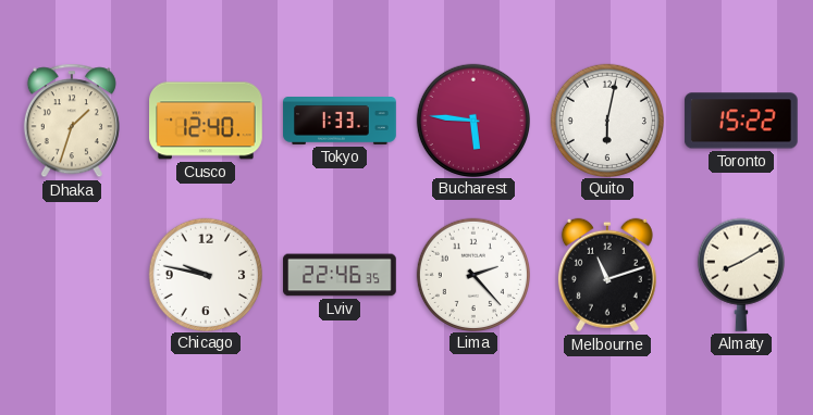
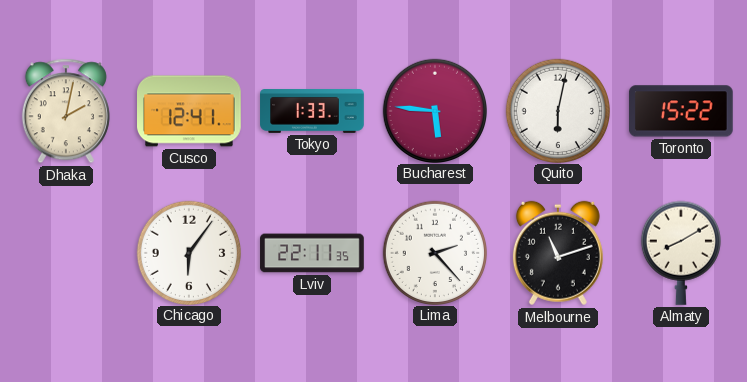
Dhaka: 1:33 -> 2:02 (66, 111)
Cusco: 12:40 -> 12:41 (190, 111)
Chicago: 9:47 -> 6:06 (188, 252)
Lviv: 22:46 -> 22:11 (312, 253)
